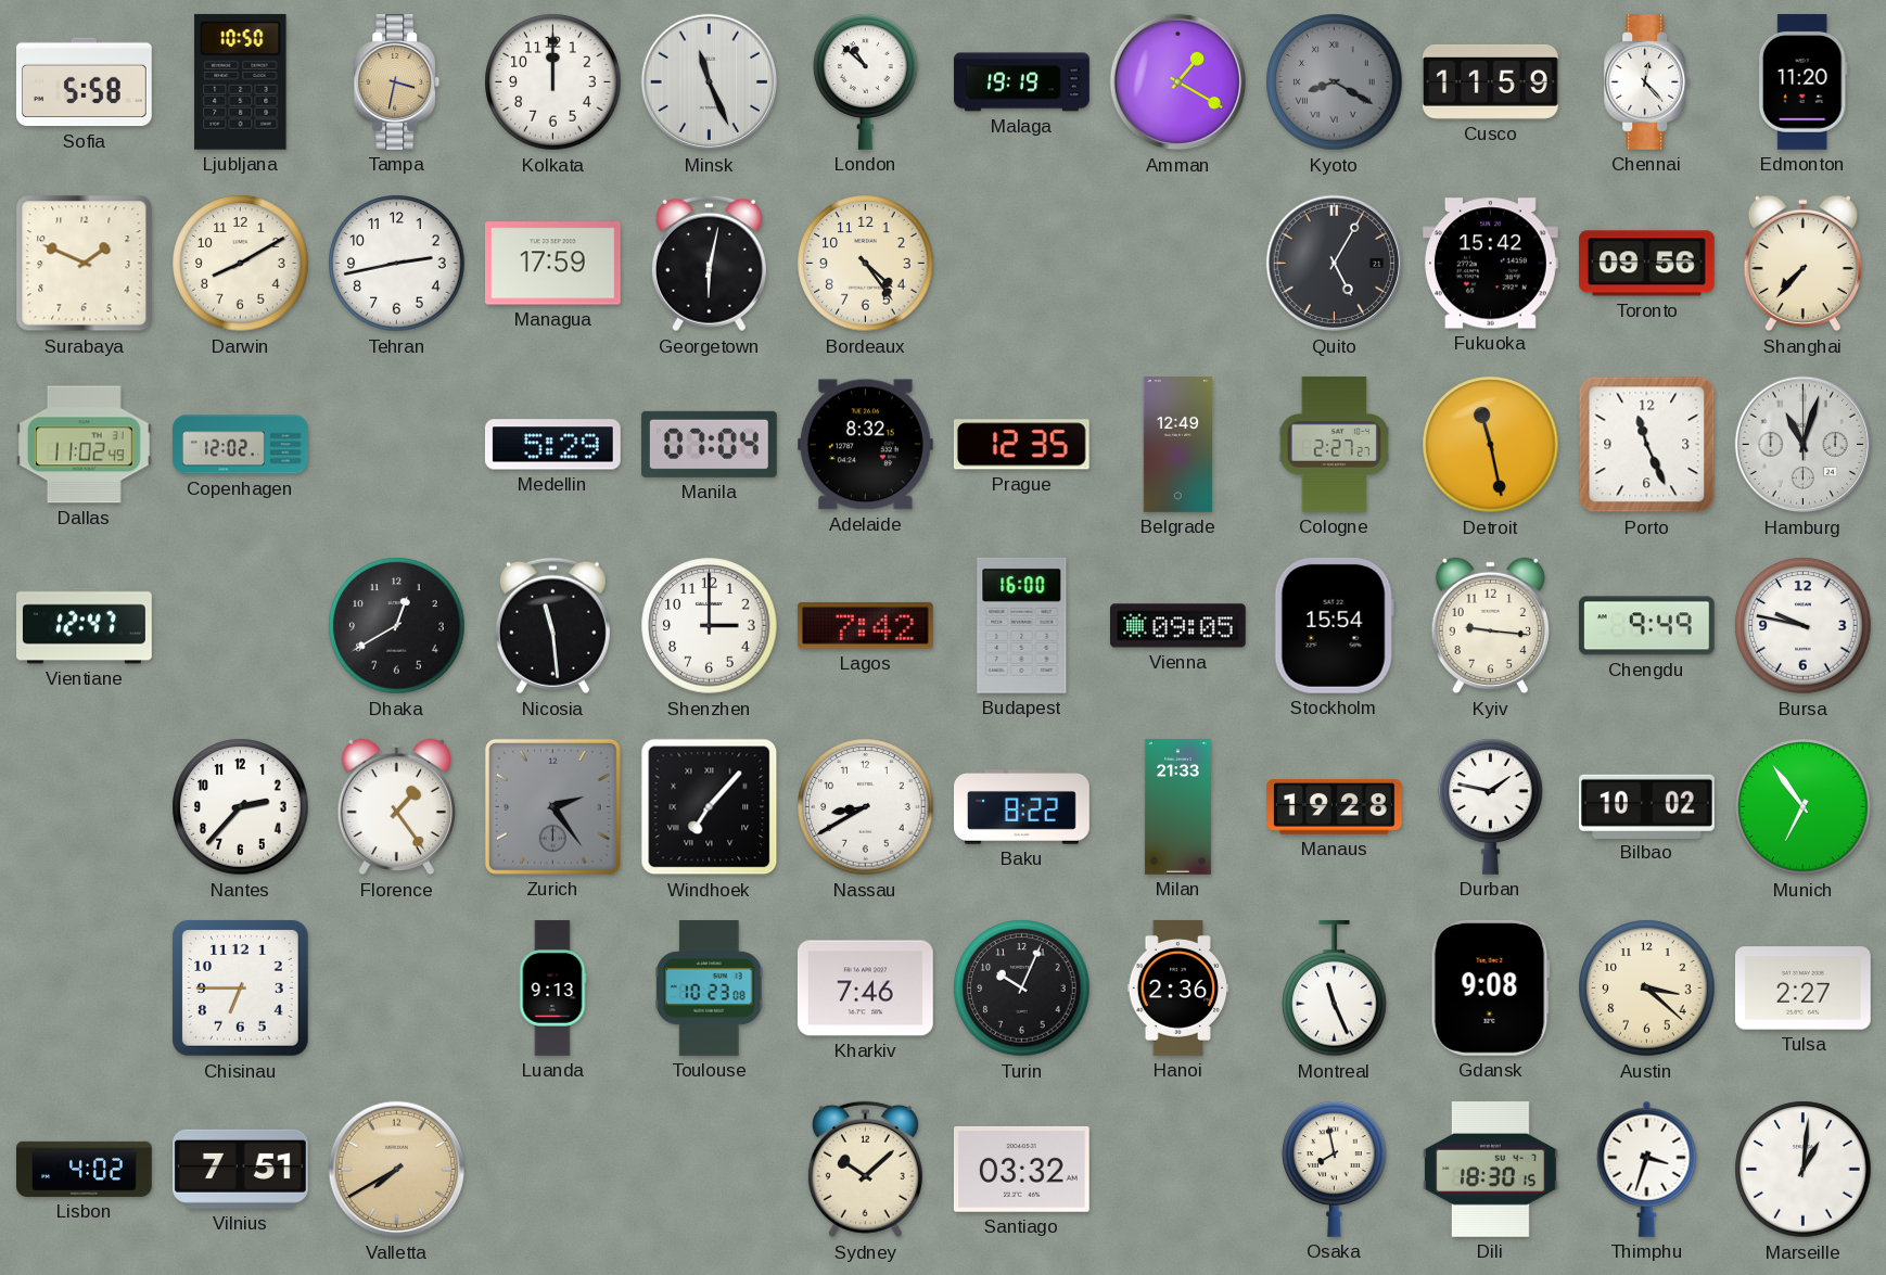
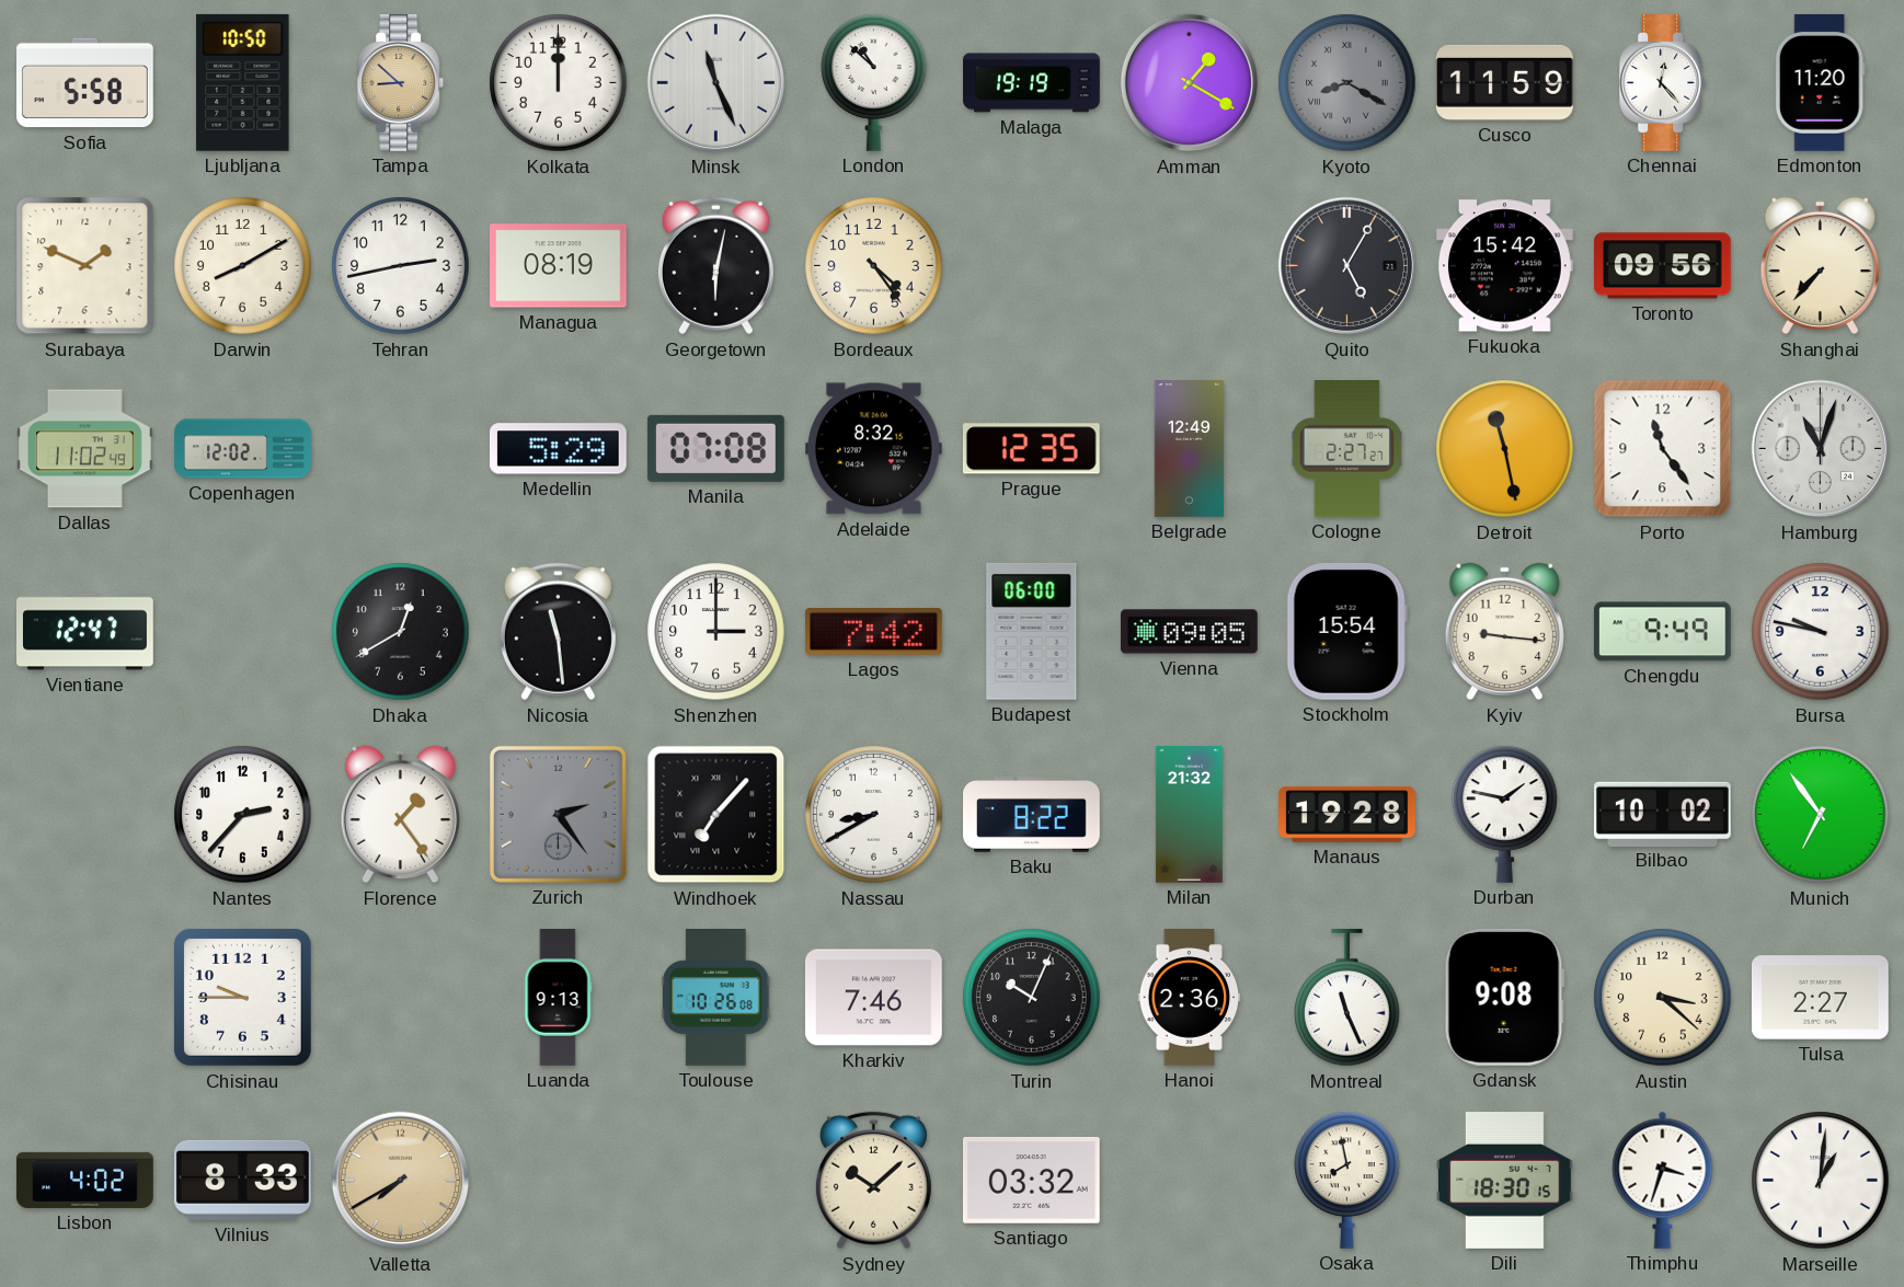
Tampa: 3:32 -> 8:52 (401, 83)
Managua: 17:59 -> 08:19 (558, 266)
Manila: 07:04 -> 07:08 (715, 448)
Porto: 11:26 -> 11:24 (1663, 449)
Budapest: 16:00 -> 06:00 (1032, 631)
Milan: 21:33 -> 21:32 (1189, 815)
Chisinau: 6:45 -> 9:45 (242, 997)
Toulouse: 10:23 -> 10:26 (716, 998)
Vilnius: 7:51 -> 8:33 (242, 1180)
